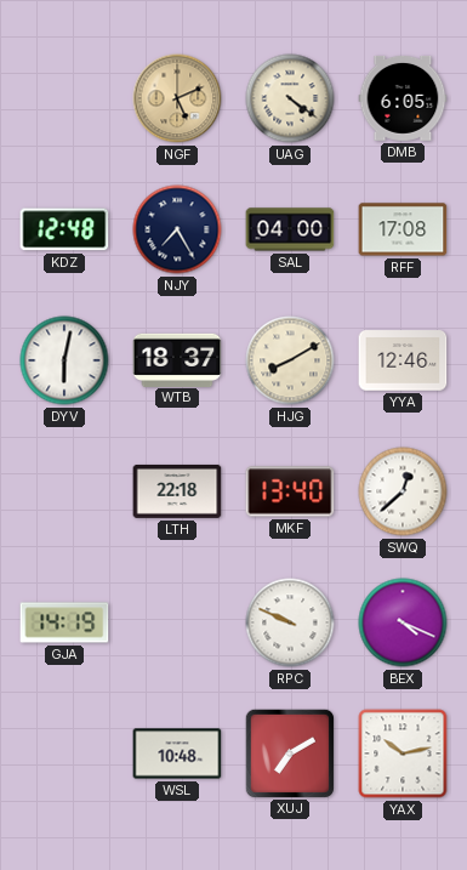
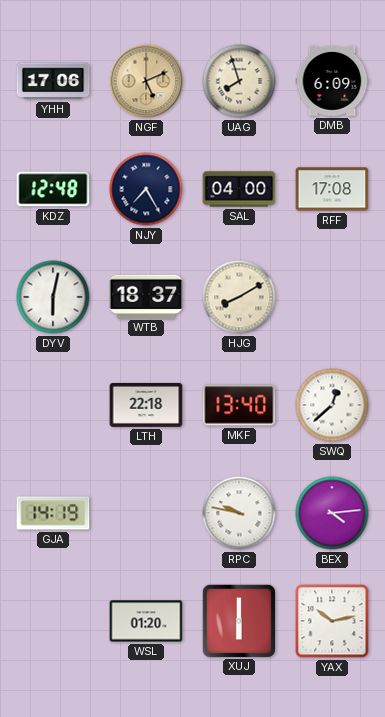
YHH: none -> 17:06 (53, 81)
UAG: 4:21 -> 7:57 (239, 81)
DMB: 6:05 -> 6:09 (332, 81)
YYA: 12:46 -> none (403, 360)
RPC: 9:49 -> 9:47 (239, 513)
BEX: 4:19 -> 4:14 (332, 513)
WSL: 10:48 -> 01:20 (146, 621)
XUJ: 7:10 -> 6:00 (238, 620)
